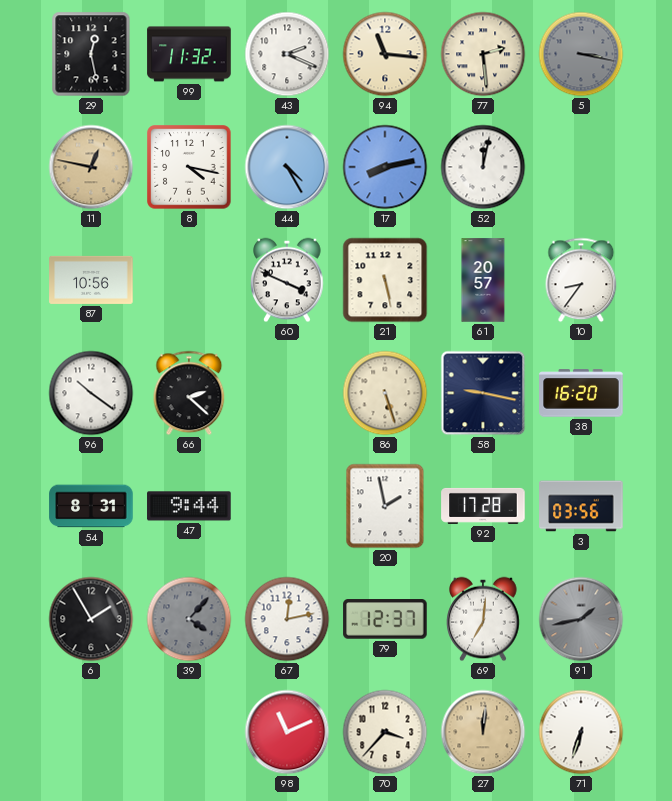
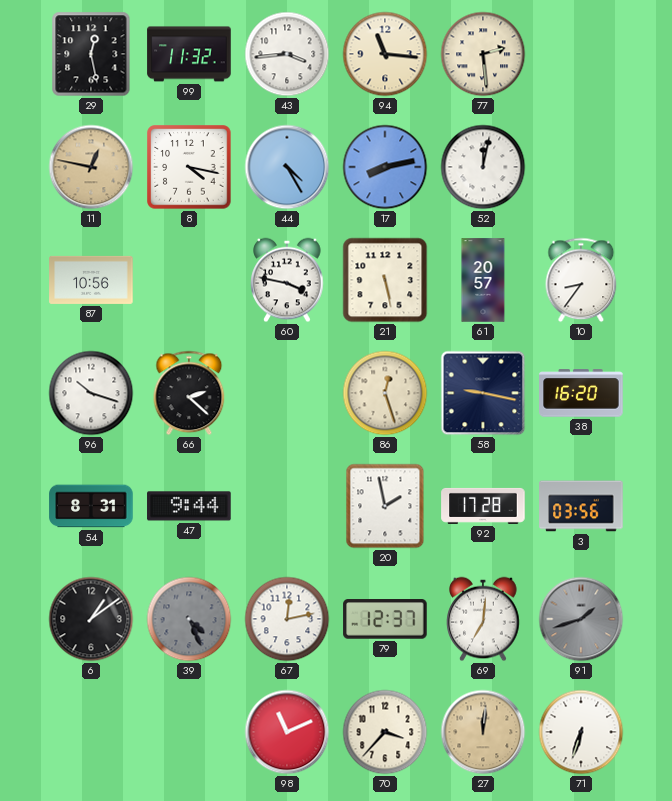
43: 2:19 -> 3:44 (287, 54)
5: 3:17 -> none (581, 54)
60: 3:49 -> 3:47 (287, 280)
96: 10:21 -> 10:18 (91, 393)
86: 5:27 -> 12:27 (385, 393)
6: 1:55 -> 1:09 (91, 619)
39: 4:07 -> 4:26 (189, 619)
91: 1:43 -> 1:42 (581, 619)
